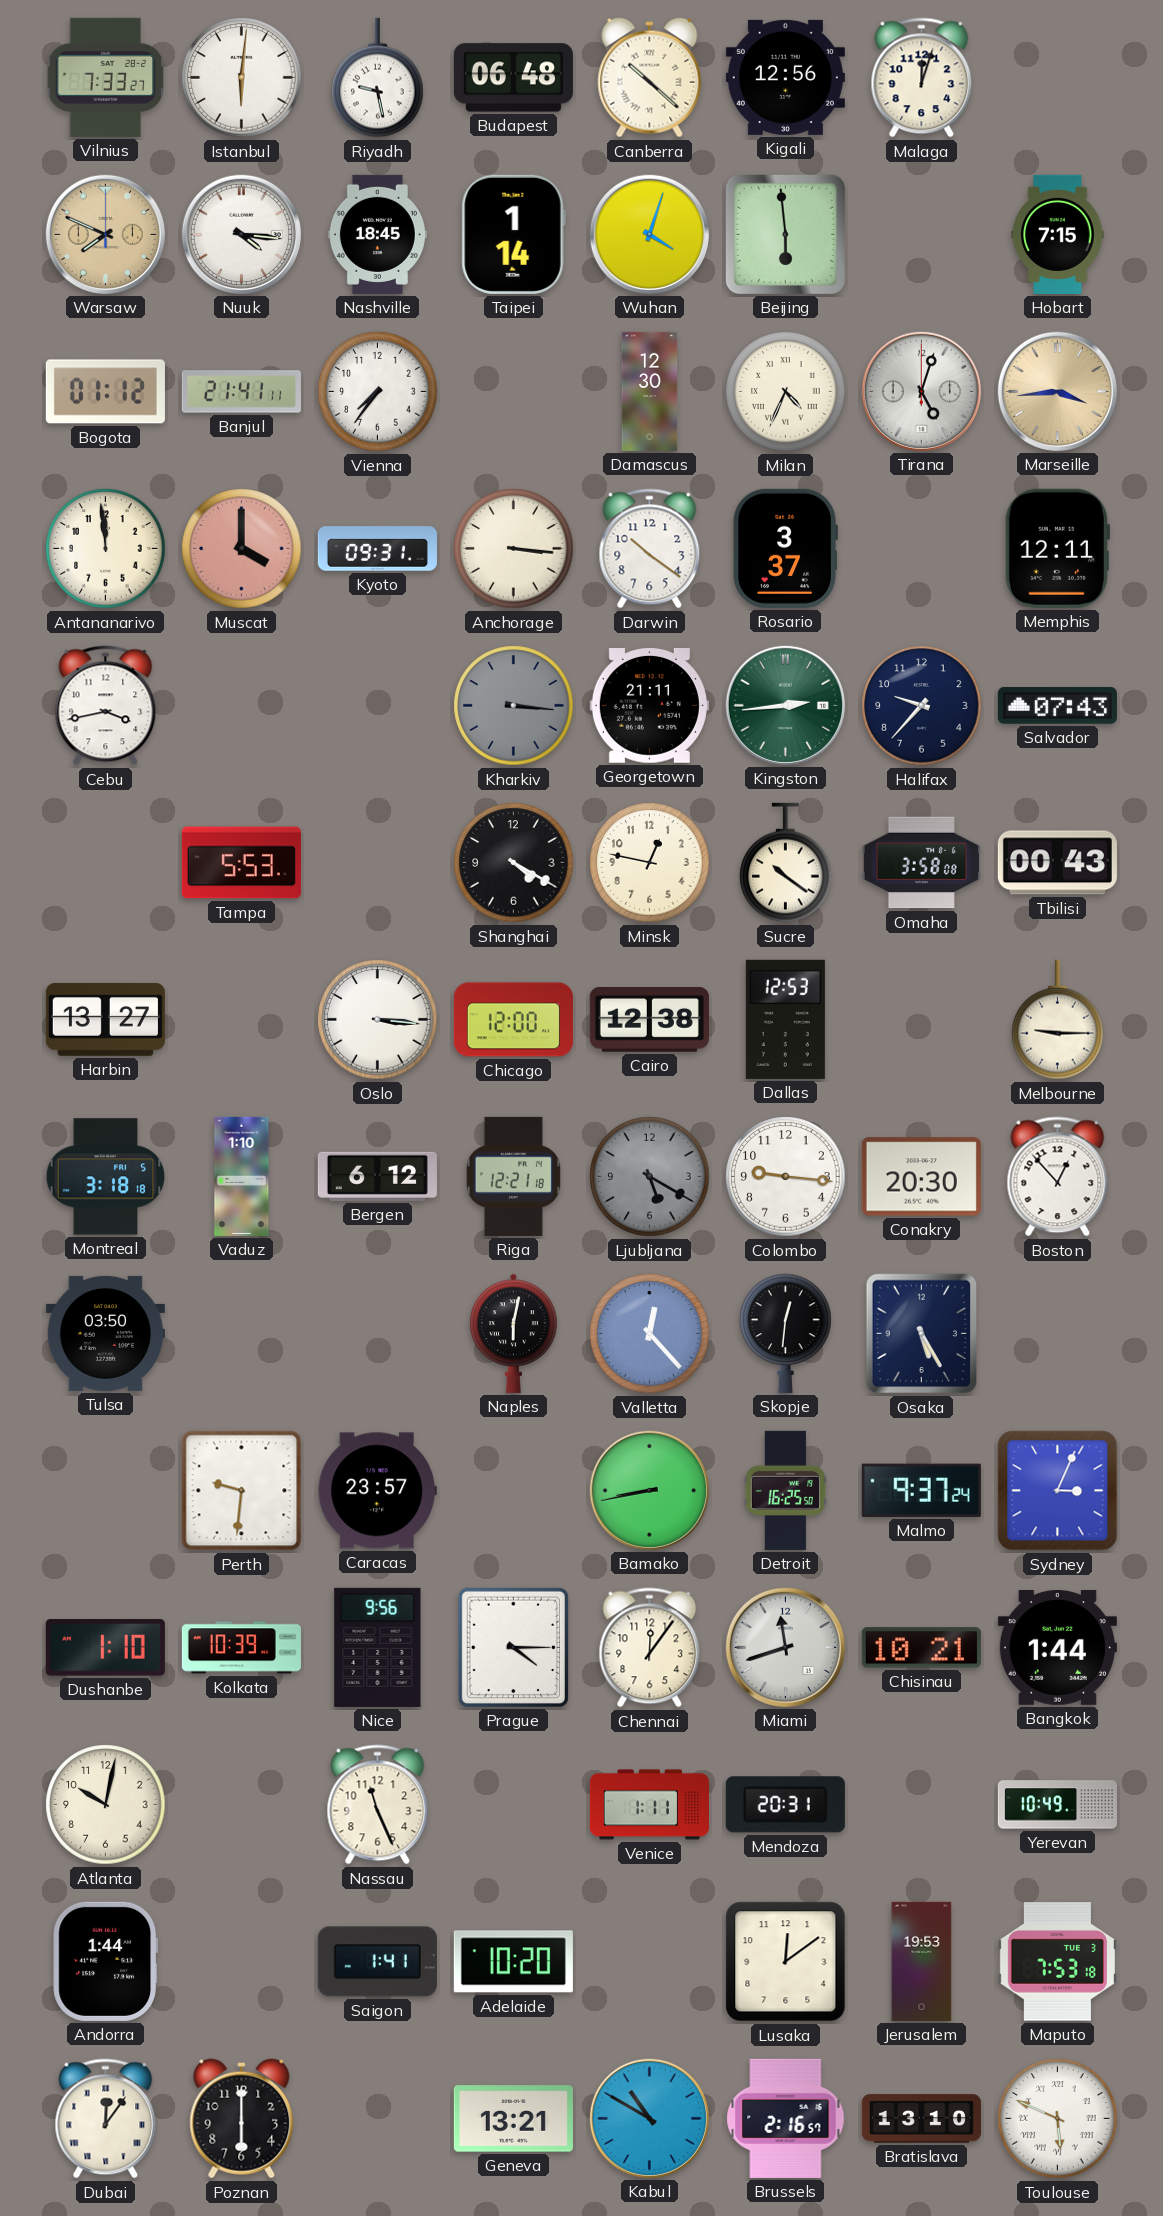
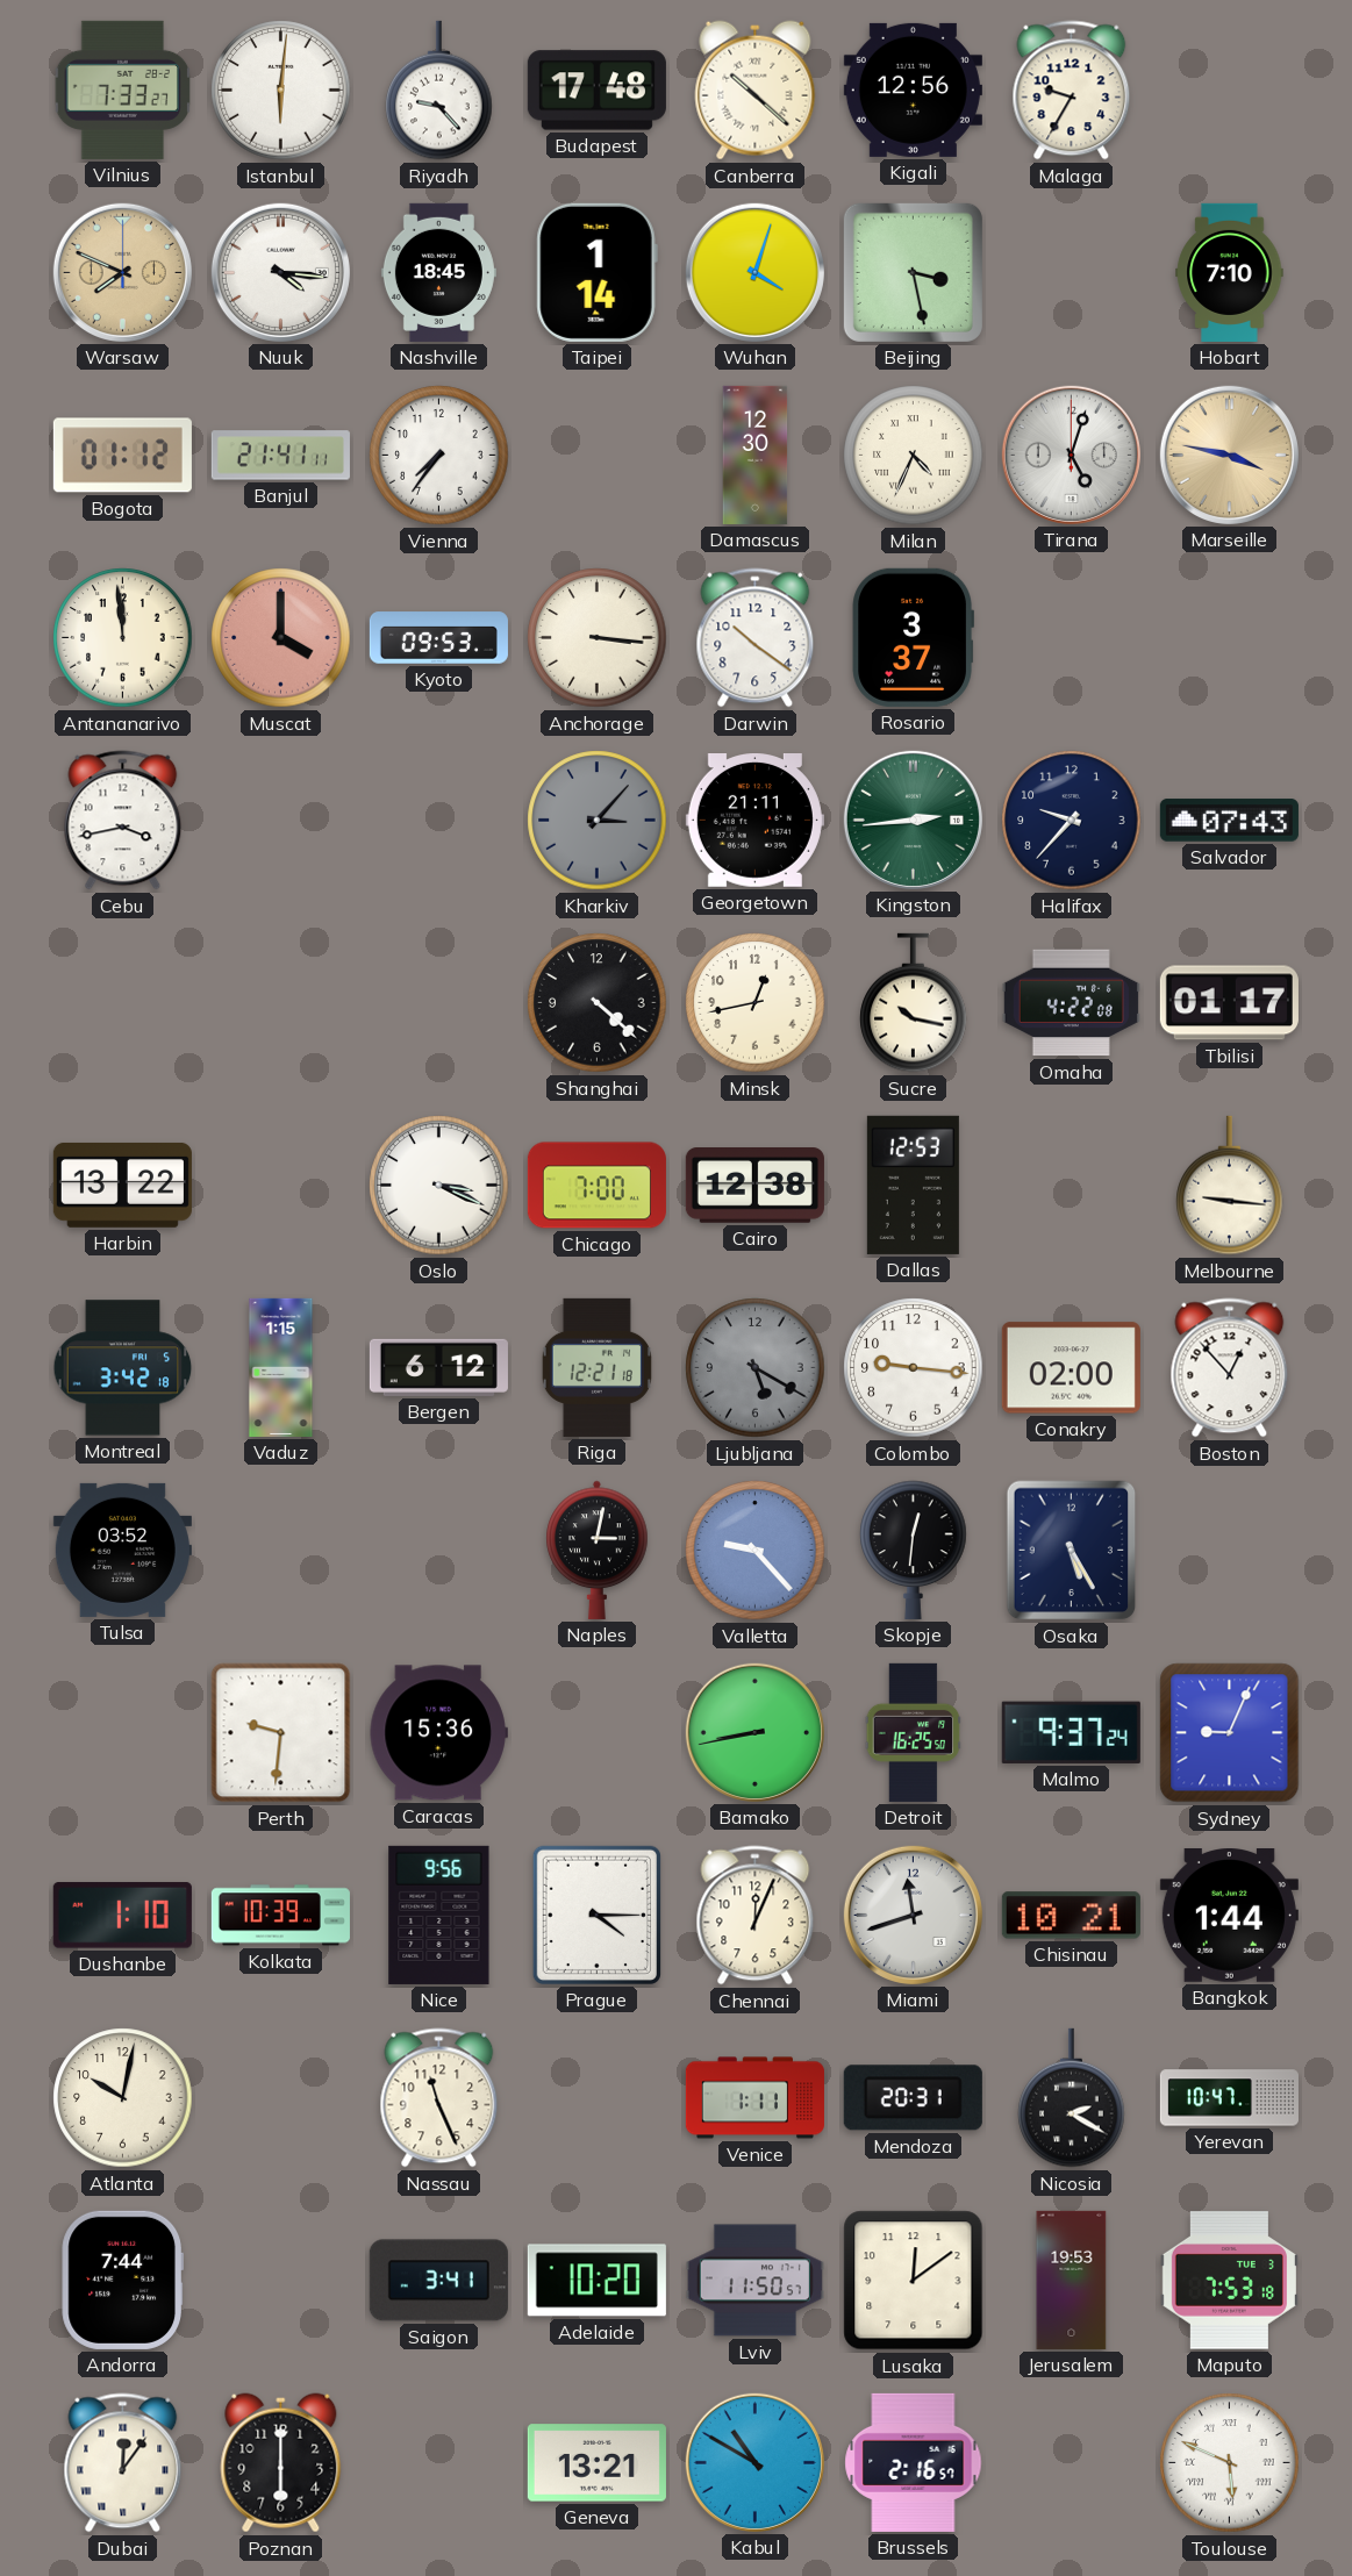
Riyadh: 9:28 -> 9:23 (439, 91)
Budapest: 06:48 -> 17:48 (596, 91)
Malaga: 12:03 -> 9:35 (1072, 91)
Beijing: 5:59 -> 3:28 (913, 272)
Hobart: 7:15 -> 7:10 (1230, 272)
Marseille: 3:44 -> 3:47 (1229, 455)
Kyoto: 09:31 -> 09:53 (438, 638)
Memphis: 12:11 -> none (1057, 548)
Kharkiv: 3:16 -> 3:07 (598, 821)
Tampa: 5:53 -> none (241, 863)
Shanghai: 4:20 -> 4:22 (598, 1003)
Minsk: 12:47 -> 12:43 (756, 1003)
Sucre: 10:21 -> 10:17 (914, 1003)
Omaha: 3:58 -> 4:22 (1071, 1003)
Tbilisi: 00:43 -> 01:17 (1229, 1003)
Harbin: 13:27 -> 13:22 (122, 1185)
Oslo: 3:16 -> 3:19 (439, 1186)
Chicago: 12:00 -> 7:00 (596, 1186)
Melbourne: 9:15 -> 9:16 (1230, 1186)
Montreal: 3:18 -> 3:42 (123, 1368)
Vaduz: 1:10 -> 1:15 (281, 1367)
Conakry: 20:30 -> 02:00 (1071, 1368)
Tulsa: 03:50 -> 03:52 (122, 1550)
Naples: 6:02 -> 3:02 (598, 1550)
Valletta: 12:23 -> 9:23 (756, 1551)
Caracas: 23:57 -> 15:36 (438, 1733)
Sydney: 3:04 -> 9:04 (1230, 1733)
Chennai: 12:06 -> 12:04 (756, 1916)
Nicosia: none -> 2:20 (1072, 2098)
Yerevan: 10:49 -> 10:47 (1229, 2098)
Andorra: 1:44 -> 7:44 (122, 2280)
Saigon: 1:41 -> 3:41 (438, 2281)
Lviv: none -> 11:50 (754, 2281)
Bratislava: 13:10 -> none (921, 2119)
